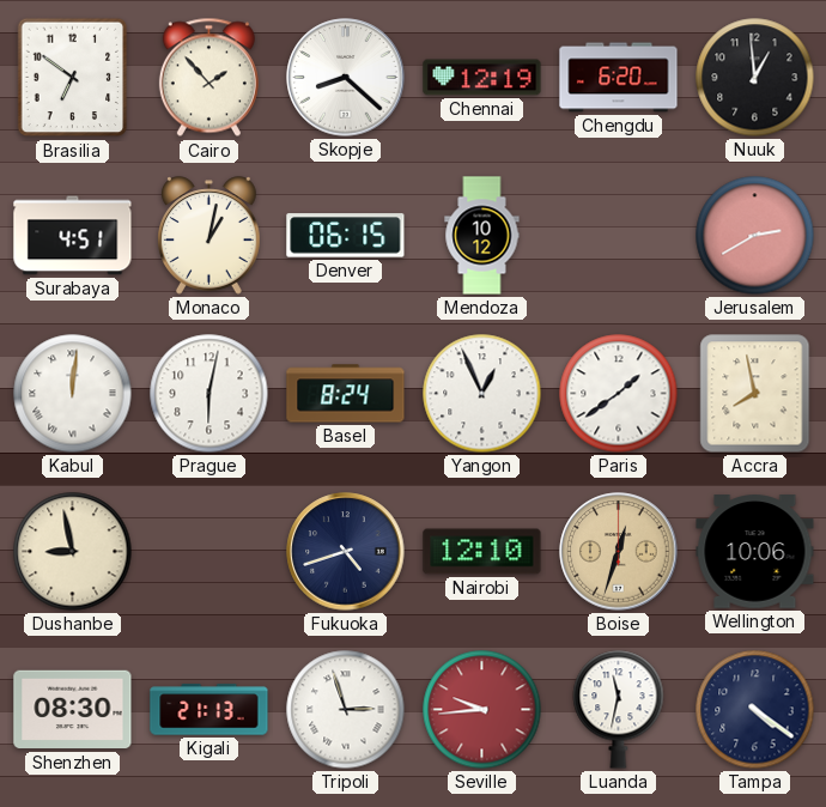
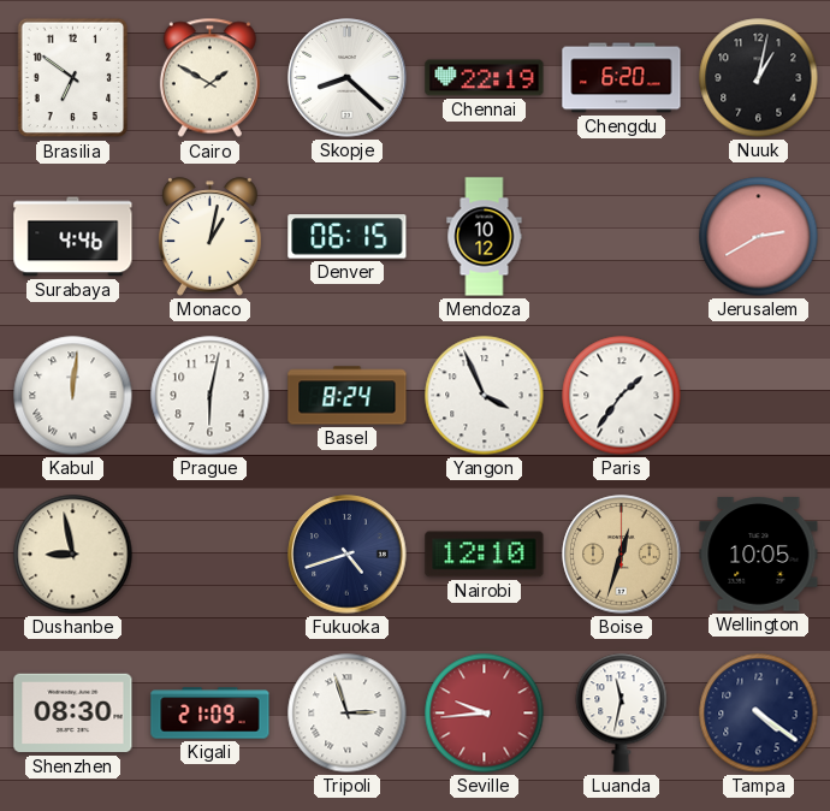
Cairo: 1:53 -> 1:50 (209, 78)
Chennai: 12:19 -> 22:19 (485, 78)
Nuuk: 12:59 -> 1:02 (759, 78)
Surabaya: 4:51 -> 4:46 (73, 237)
Yangon: 12:56 -> 3:56 (485, 396)
Paris: 1:39 -> 1:36 (622, 396)
Accra: 7:58 -> none (755, 394)
Wellington: 10:06 -> 10:05 (759, 555)
Kigali: 21:13 -> 21:09 (211, 714)
